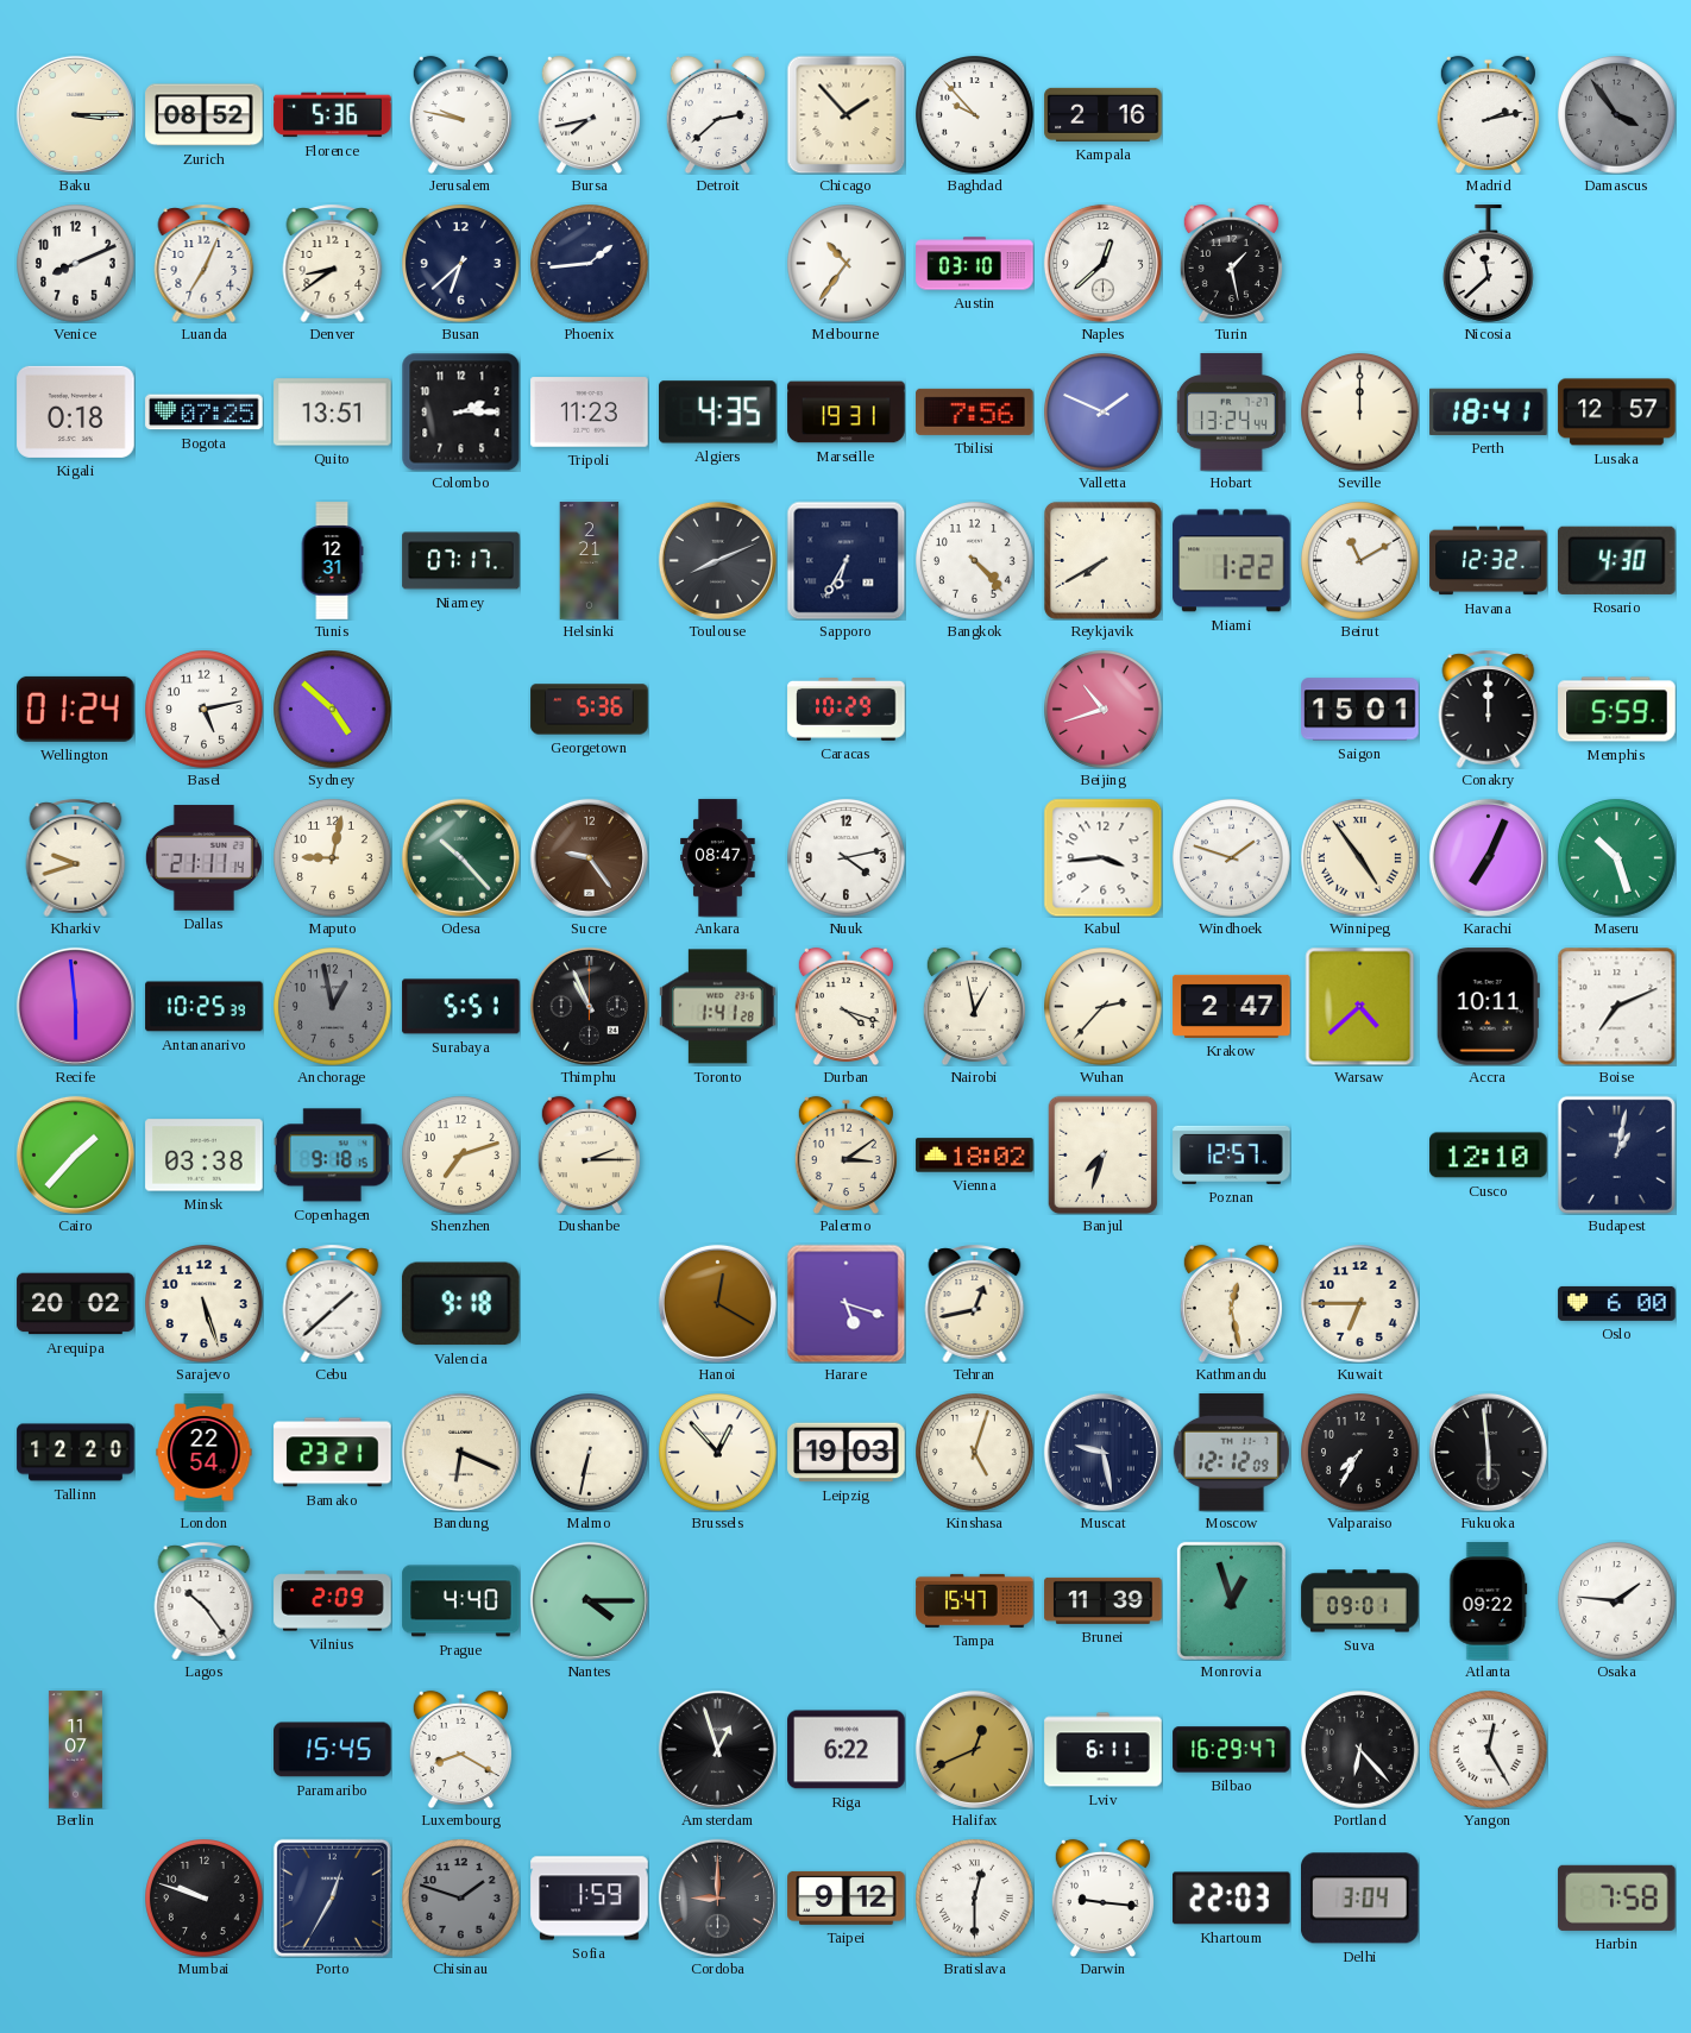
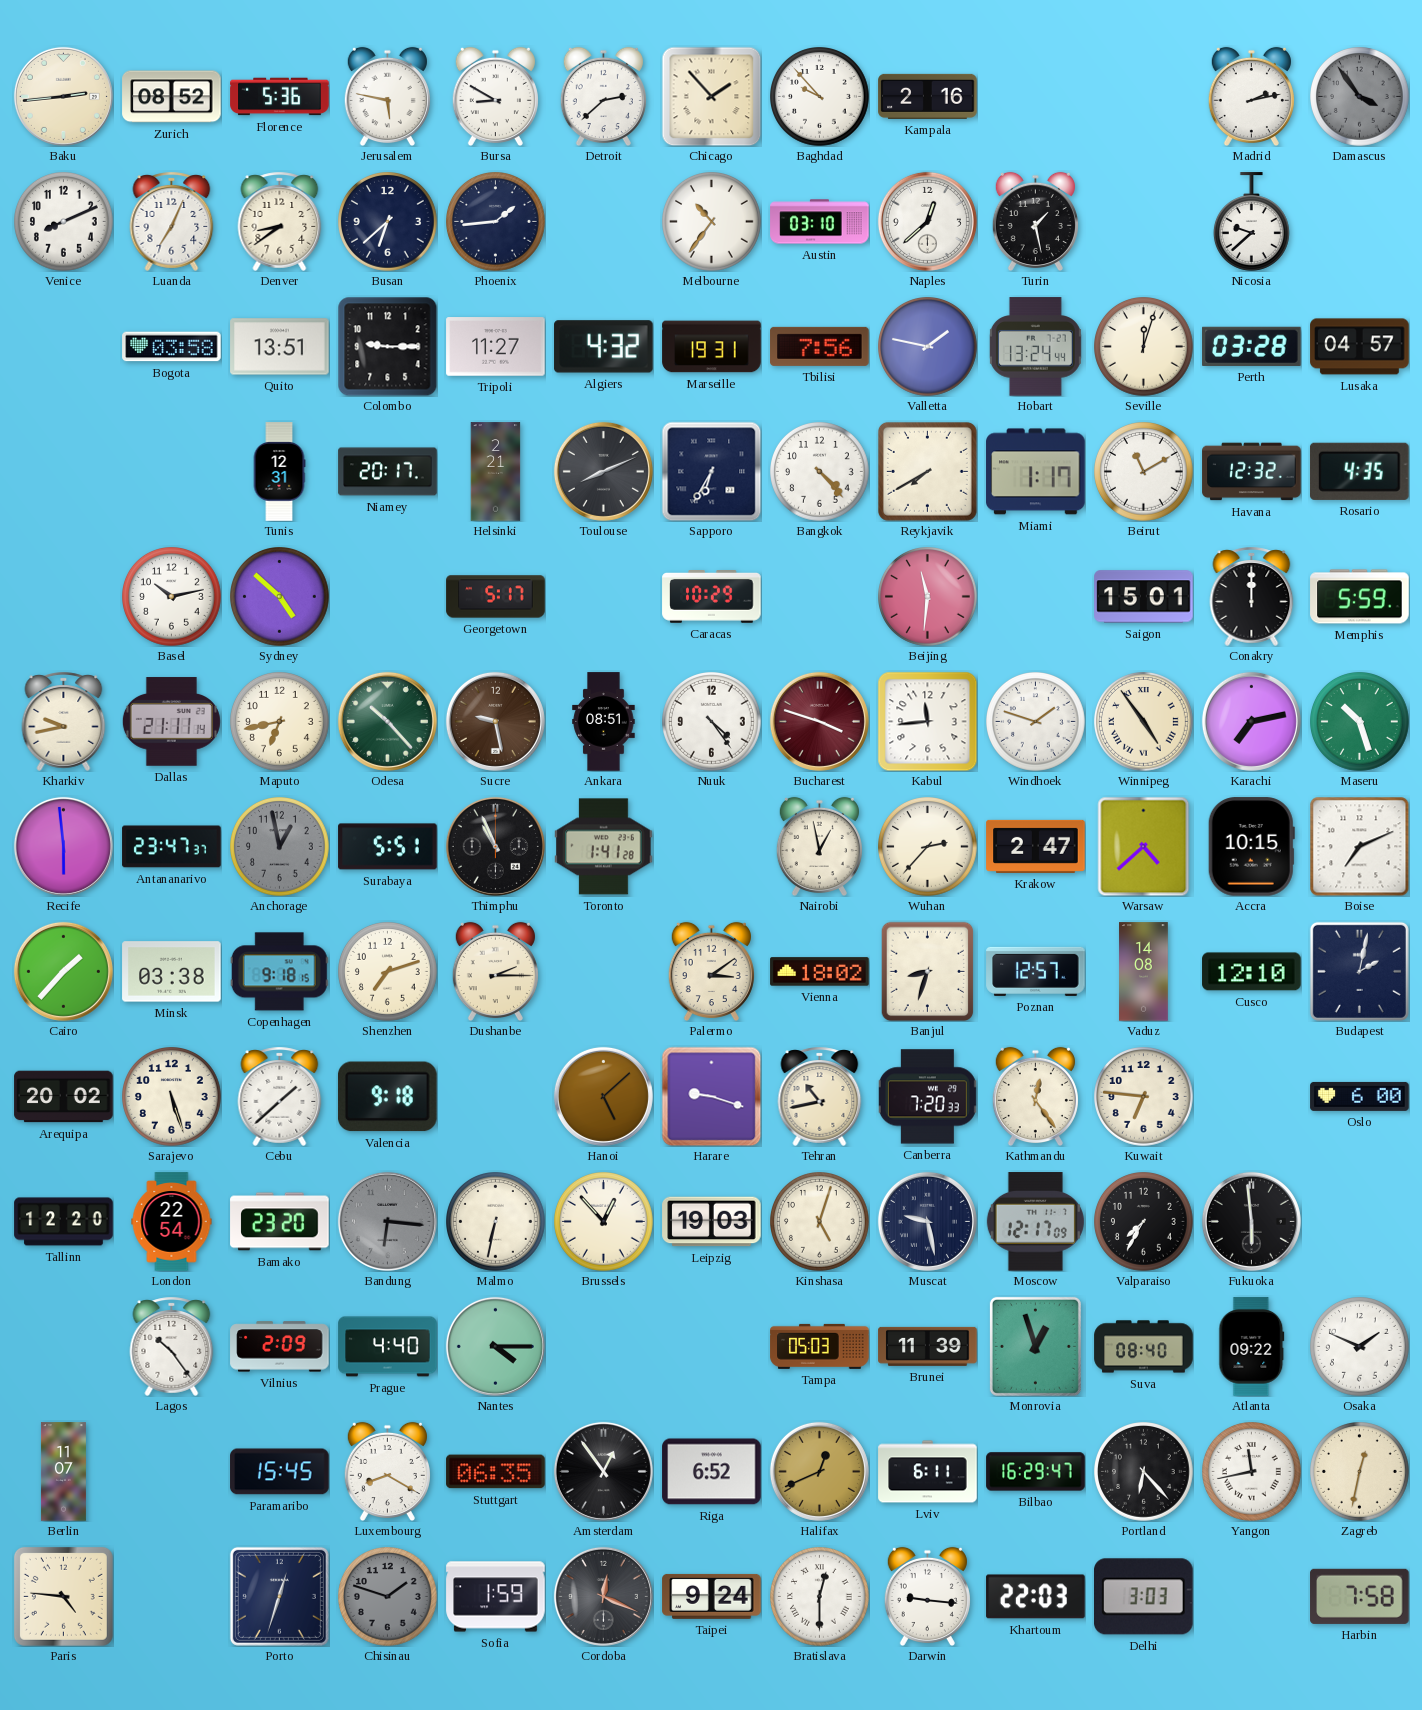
Baku: 3:15 -> 2:44 (63, 96)
Jerusalem: 9:47 -> 5:47 (387, 96)
Bursa: 7:43 -> 8:50 (495, 96)
Nicosia: 11:38 -> 9:38 (1251, 222)
Kigali: 0:18 -> none (76, 411)
Bogota: 07:25 -> 03:58 (172, 347)
Colombo: 2:15 -> 9:15 (387, 346)
Tripoli: 11:23 -> 11:27 (496, 347)
Algiers: 4:35 -> 4:32 (604, 347)
Valletta: 1:49 -> 1:47 (928, 347)
Seville: 12:00 -> 12:03 (1144, 347)
Perth: 18:41 -> 03:28 (1252, 346)
Lusaka: 12:57 -> 04:57 (1360, 347)
Niamey: 07:17 -> 20:17 (388, 472)
Miami: 1:22 -> 1:17 (1036, 472)
Rosario: 4:30 -> 4:35 (1360, 471)
Wellington: 01:24 -> none (76, 709)
Basel: 5:13 -> 10:13 (172, 597)
Georgetown: 5:36 -> 5:17 (496, 597)
Beijing: 10:42 -> 11:31 (928, 597)
Kharkiv: 9:42 -> 9:43 (64, 721)
Maputo: 9:02 -> 6:43 (280, 722)
Sucre: 9:24 -> 9:28 (495, 721)
Ankara: 08:47 -> 08:51 (604, 722)
Nuuk: 4:13 -> 4:24 (712, 722)
Bucharest: none -> 3:48 (819, 721)
Kabul: 3:44 -> 11:44 (927, 721)
Karachi: 7:04 -> 7:13 (1251, 721)
Antananarivo: 10:25 -> 23:47 (172, 847)
Durban: 4:18 -> none (846, 1006)
Accra: 10:11 -> 10:15 (1251, 847)
Banjul: 7:33 -> 8:33 (928, 971)
Vaduz: none -> 14:08 (1144, 972)
Budapest: 1:02 -> 2:02 (1359, 971)
Hanoi: 12:20 -> 5:08 (603, 1096)
Harare: 5:18 -> 9:18 (711, 1096)
Tehran: 12:43 -> 10:43 (820, 1096)
Canberra: none -> 7:20 (927, 1097)
Kathmandu: 12:28 -> 12:24 (1035, 1096)
Kuwait: 6:45 -> 6:46 (1144, 1097)
Bamako: 23:21 -> 23:20 (280, 1222)
Bandung: 6:19 -> 6:16 (387, 1221)
Bandung dial: cream -> grey (387, 1221)
Moscow: 12:12 -> 12:17 (1035, 1222)
Tampa: 15:47 -> 05:03 (820, 1346)
Suva: 09:01 -> 08:40 (1144, 1347)
Osaka: 1:46 -> 1:49 (1360, 1347)
Stuttgart: none -> 06:35 (496, 1472)
Amsterdam: 12:57 -> 12:54 (603, 1471)
Riga: 6:22 -> 6:52 (712, 1472)
Yangon: 12:25 -> 11:43 (1252, 1472)
Zagreb: none -> 12:32 (1360, 1472)
Paris: none -> 4:46 (63, 1596)
Mumbai: 9:48 -> none (205, 1899)
Porto: 12:35 -> 12:33 (279, 1596)
Cordoba: 9:00 -> 12:19 (603, 1596)
Taipei: 9:12 -> 9:24 (712, 1596)
Delhi: 3:04 -> 3:03 (1144, 1597)
